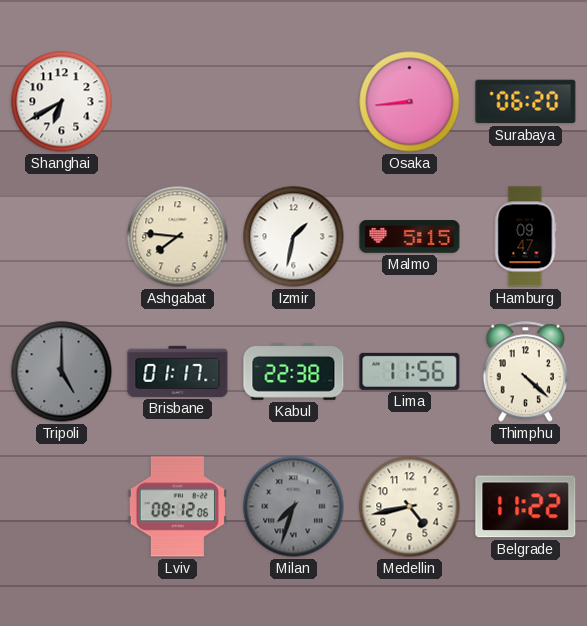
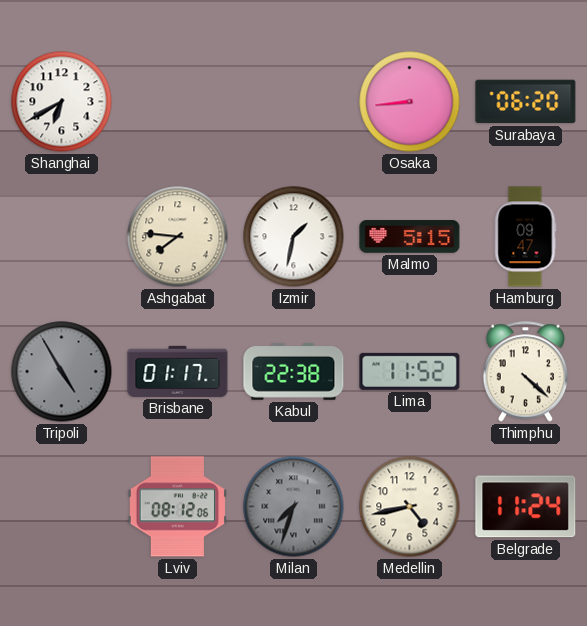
Tripoli: 5:00 -> 4:55 (62, 372)
Lima: 11:56 -> 11:52 (410, 371)
Belgrade: 11:22 -> 11:24 (526, 507)
